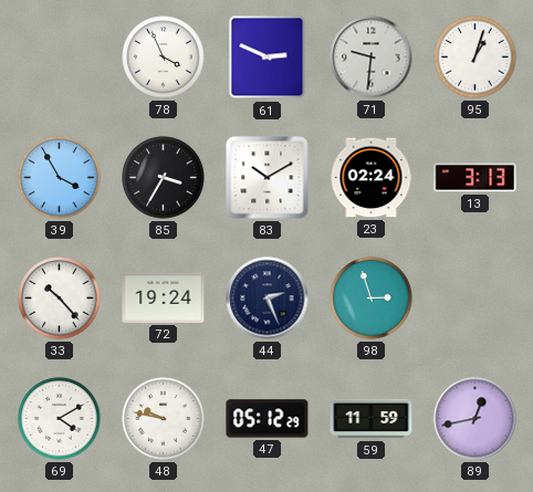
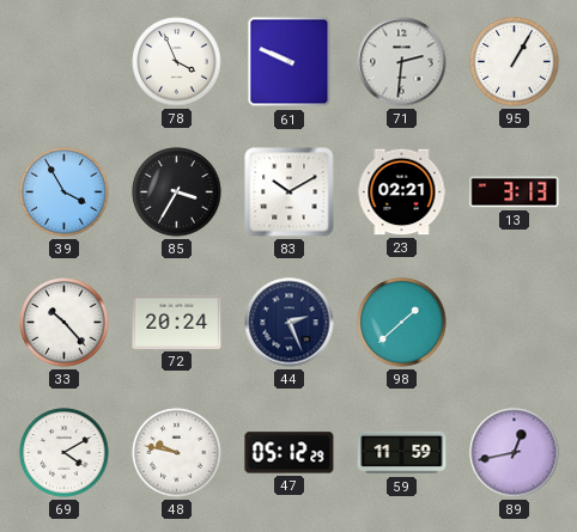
61: 2:49 -> 9:49 (290, 62)
71: 9:31 -> 2:31 (402, 62)
95: 1:03 -> 1:05 (515, 62)
23: 02:24 -> 02:21 (402, 192)
72: 19:24 -> 20:24 (177, 322)
98: 2:57 -> 1:38 (402, 323)
